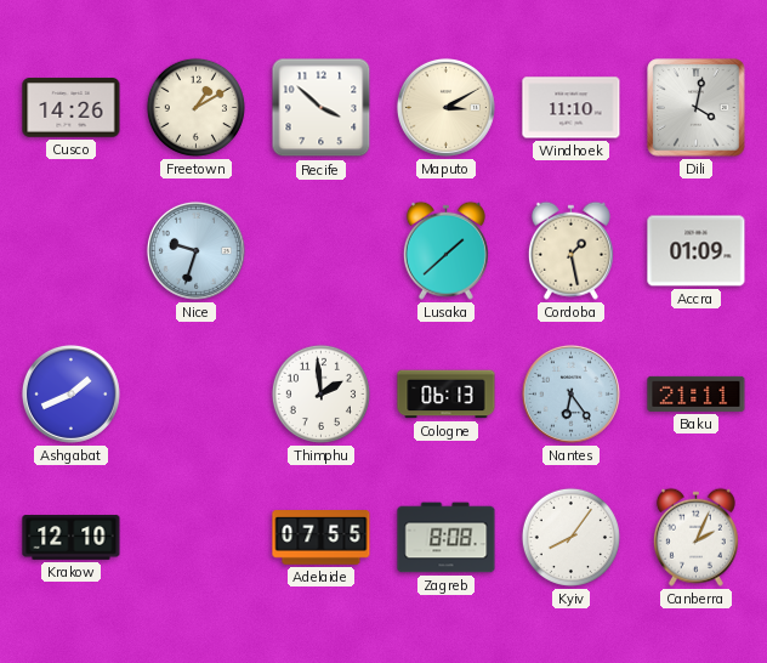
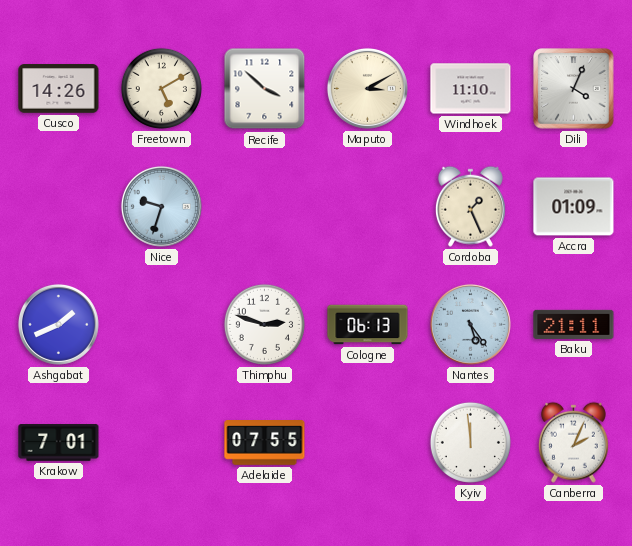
Freetown: 1:10 -> 5:10 (161, 88)
Dili: 4:02 -> 4:04 (574, 89)
Lusaka: 1:38 -> none (445, 250)
Cordoba: 1:28 -> 1:26 (470, 206)
Thimphu: 1:59 -> 2:48 (264, 324)
Nantes: 6:24 -> 5:24 (470, 324)
Krakow: 12:10 -> 7:01 (59, 443)
Zagreb: 8:08 -> none (447, 538)
Kyiv: 8:06 -> 11:59 (470, 442)
